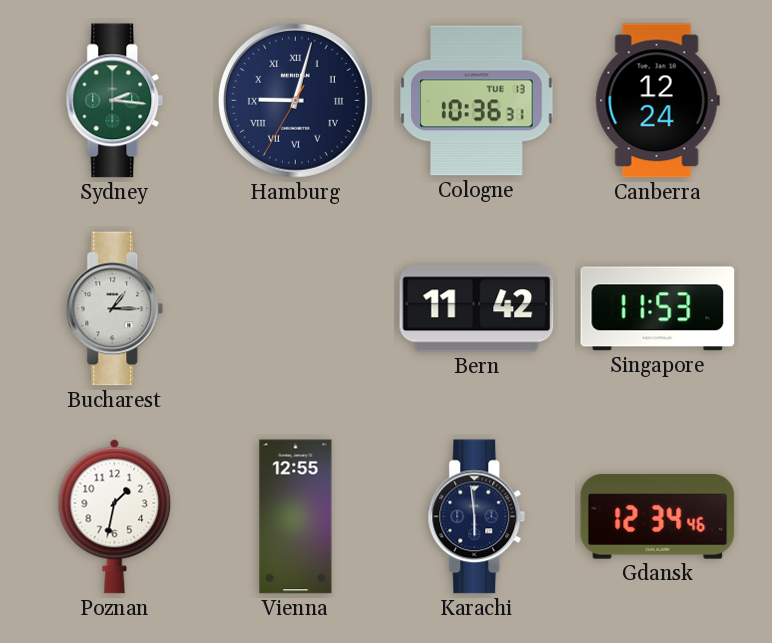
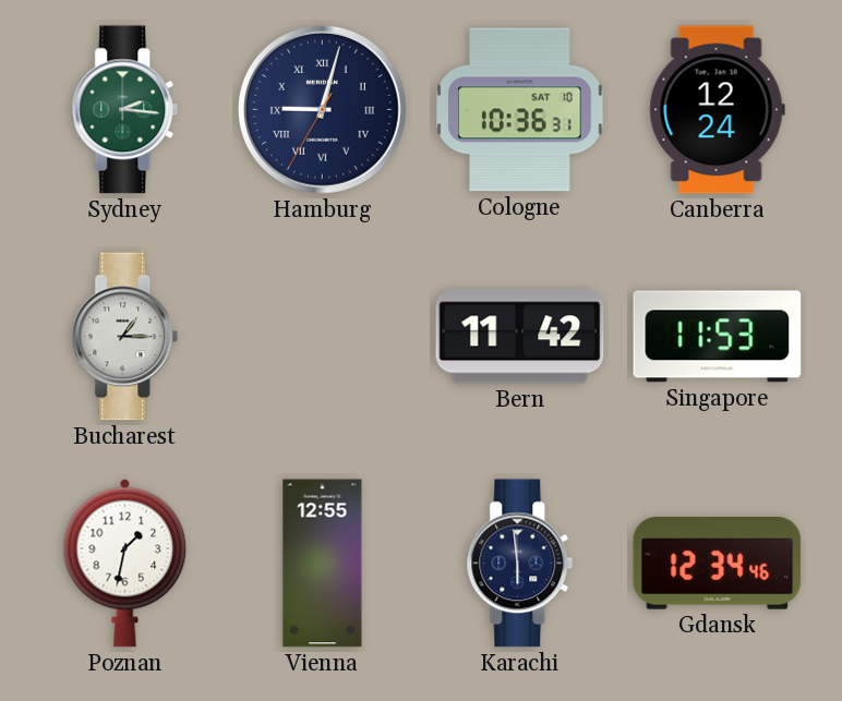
Cologne date: TUE 13 -> SAT 10 (520, 110)
